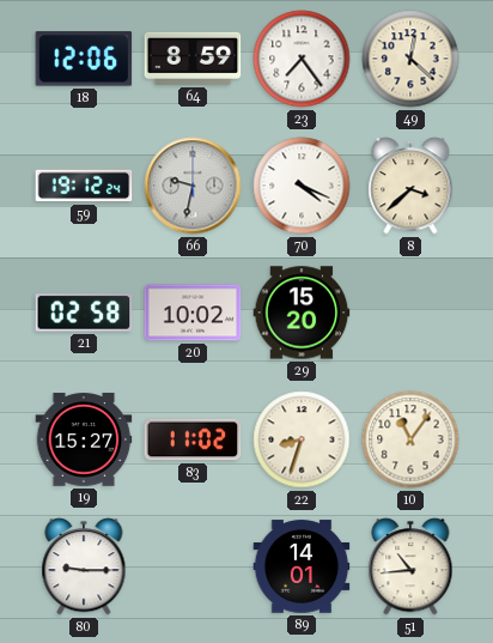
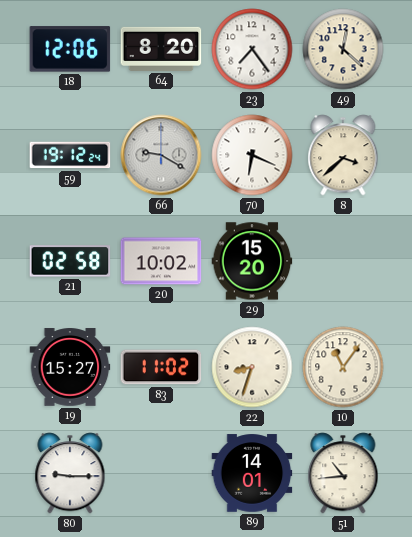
64: 8:59 -> 8:20 (161, 49)
66: 9:32 -> 9:20 (161, 155)
70: 4:19 -> 6:19 (252, 155)
